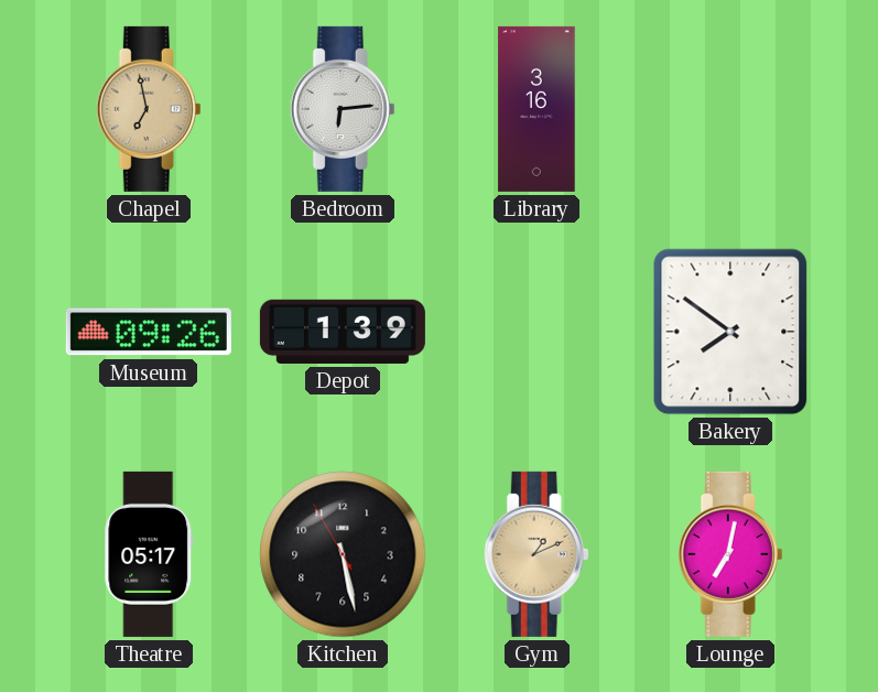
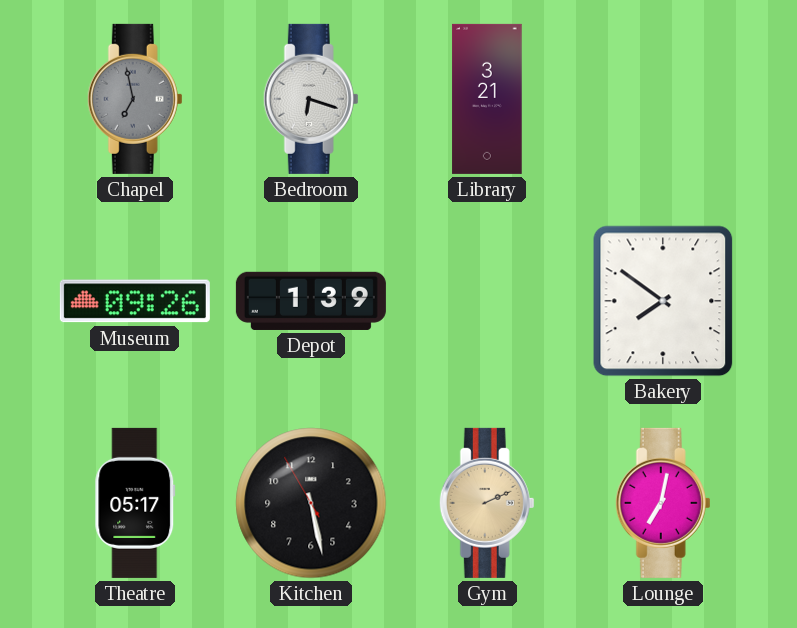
Chapel dial: champagne -> grey (135, 99)
Bedroom: 6:14 -> 6:18 (311, 99)
Library: 3:16 -> 3:21 (487, 99)
Gym: 1:11 -> 2:11 (487, 503)
